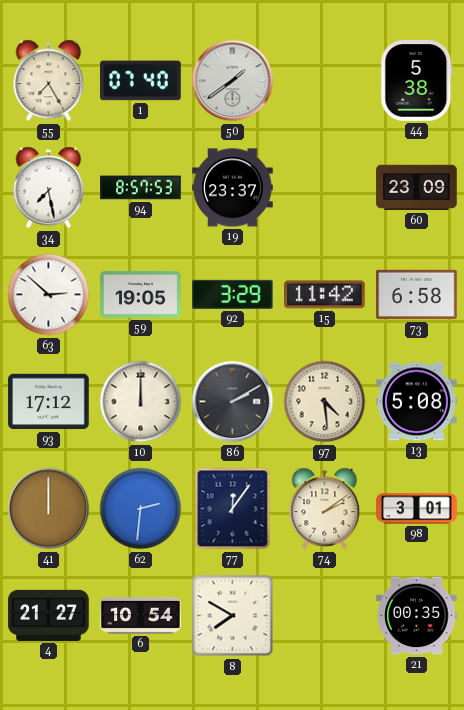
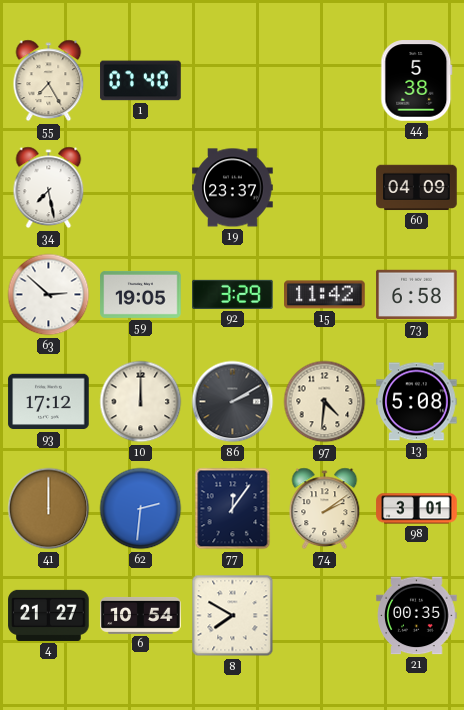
50: 1:39 -> none (233, 81)
94: 8:57 -> none (141, 188)
60: 23:09 -> 04:09 (417, 188)
97: 4:29 -> 4:31 (325, 402)
